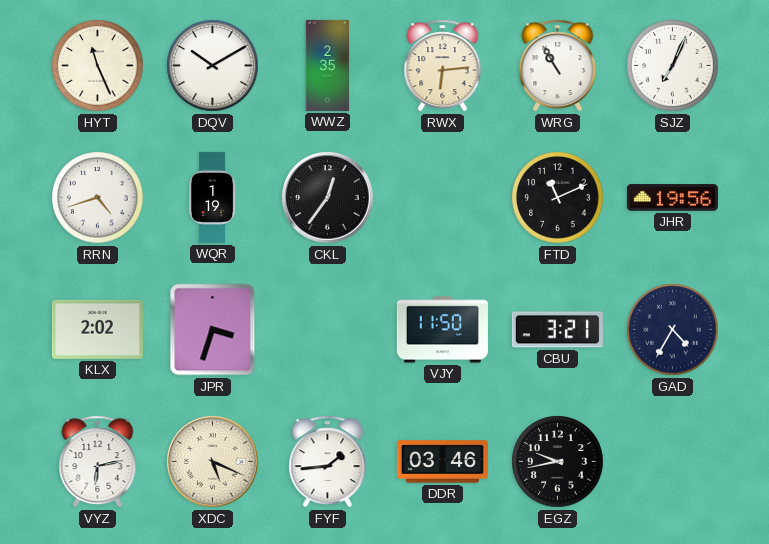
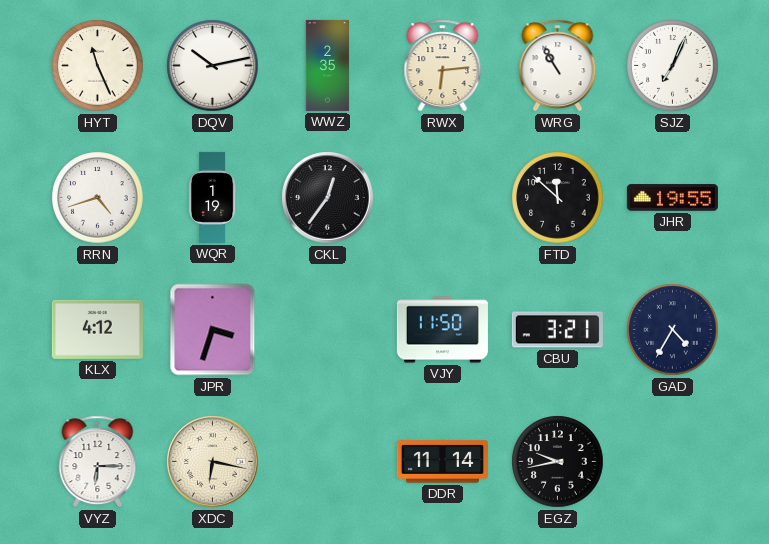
DQV: 10:10 -> 10:13 (213, 66)
FTD: 11:11 -> 11:52 (558, 198)
JHR: 19:56 -> 19:55 (672, 198)
KLX: 2:02 -> 4:12 (97, 329)
VYZ: 6:13 -> 6:15 (98, 462)
XDC: 5:19 -> 6:17 (213, 462)
FYF: 1:44 -> none (328, 462)
DDR: 03:46 -> 11:14 (442, 462)
